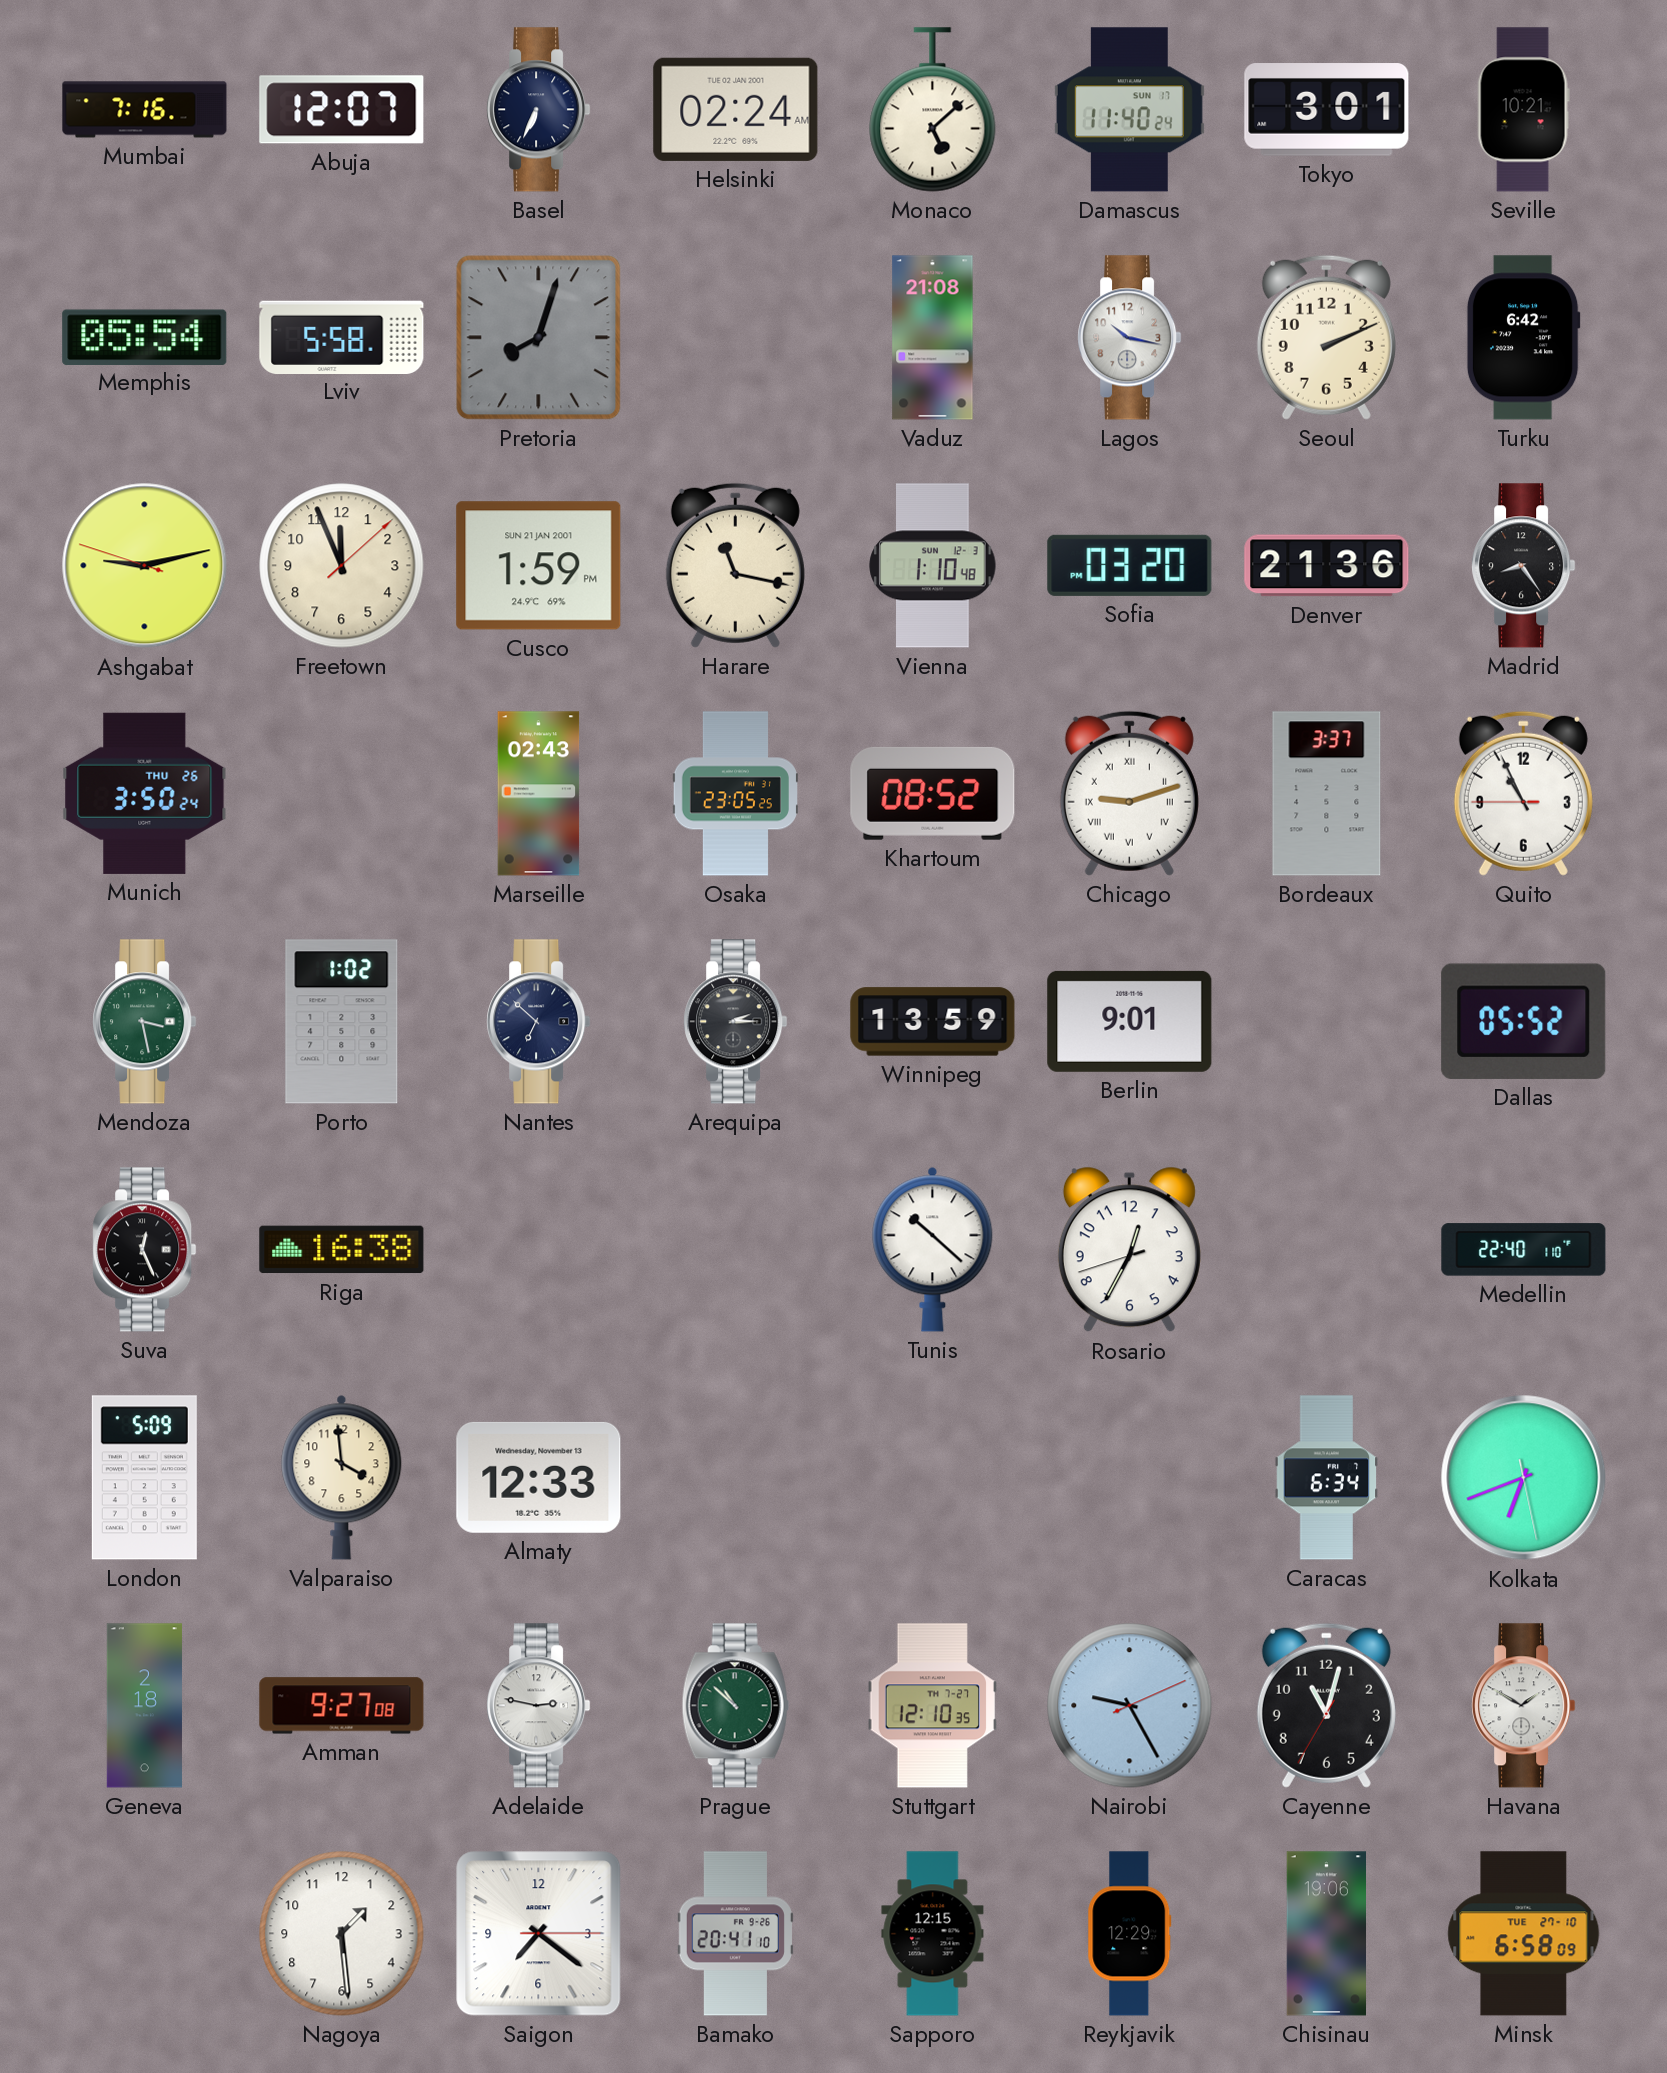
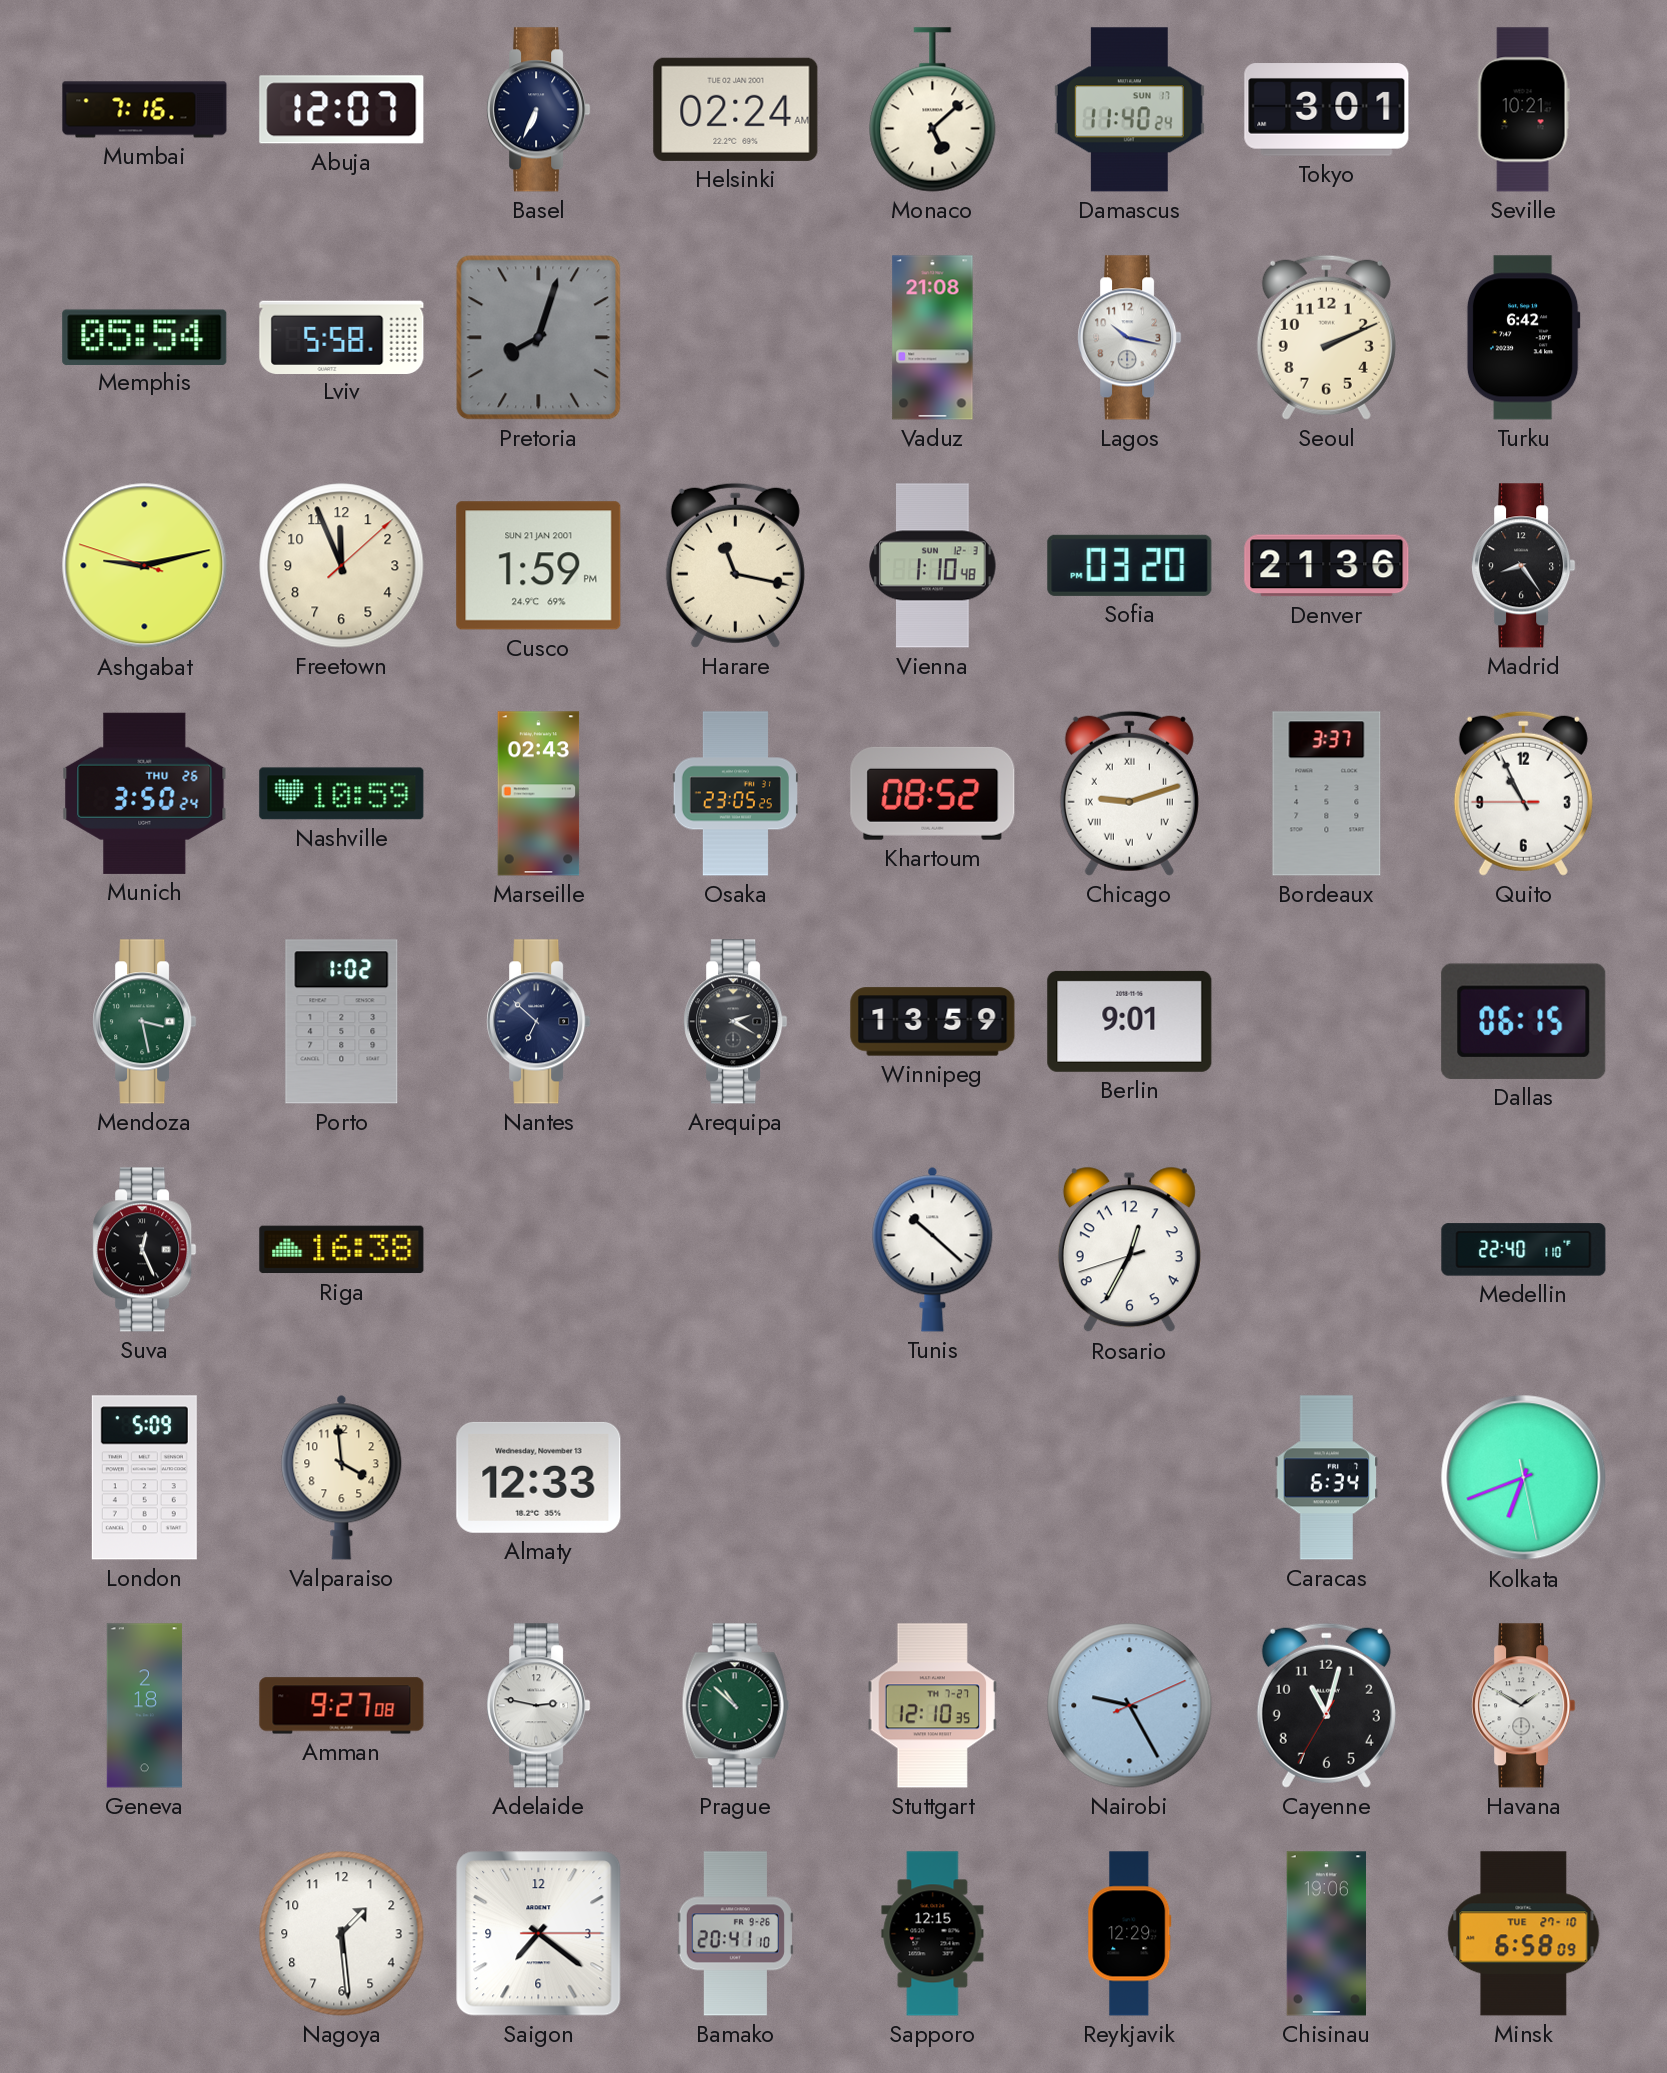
Nashville: none -> 10:59 (342, 794)
Arequipa: 2:15 -> 2:20 (736, 1022)
Dallas: 05:52 -> 06:15 (1524, 1021)
